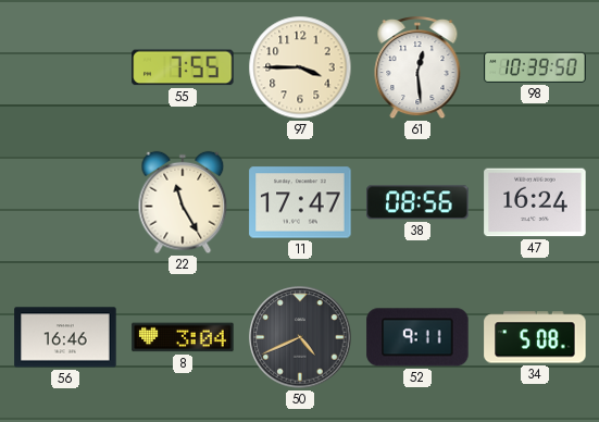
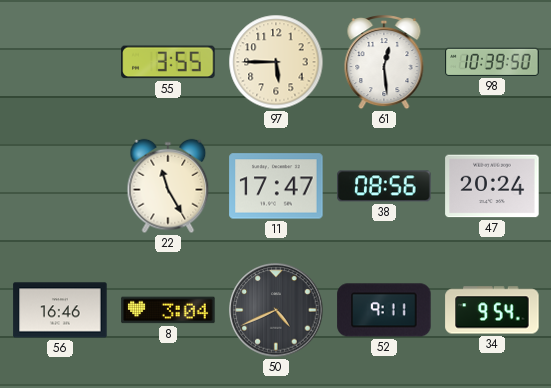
55: 7:55 -> 3:55 (168, 62)
97: 3:45 -> 5:45 (276, 62)
47: 16:24 -> 20:24 (492, 186)
34: 5:08 -> 9:54 (492, 310)
